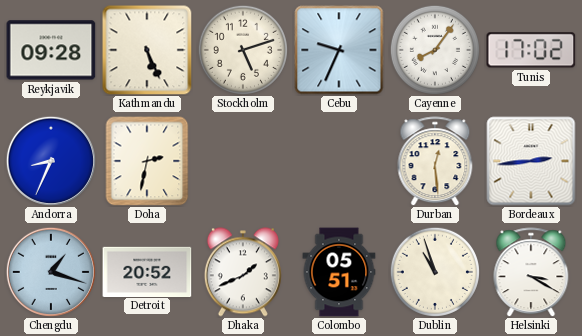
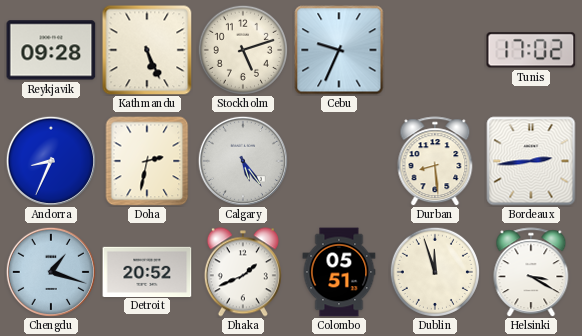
Cayenne: 8:06 -> none (435, 50)
Calgary: none -> 5:24 (243, 161)
Durban: 12:29 -> 8:29 (435, 161)
Dublin: 10:57 -> 11:57 (435, 272)
